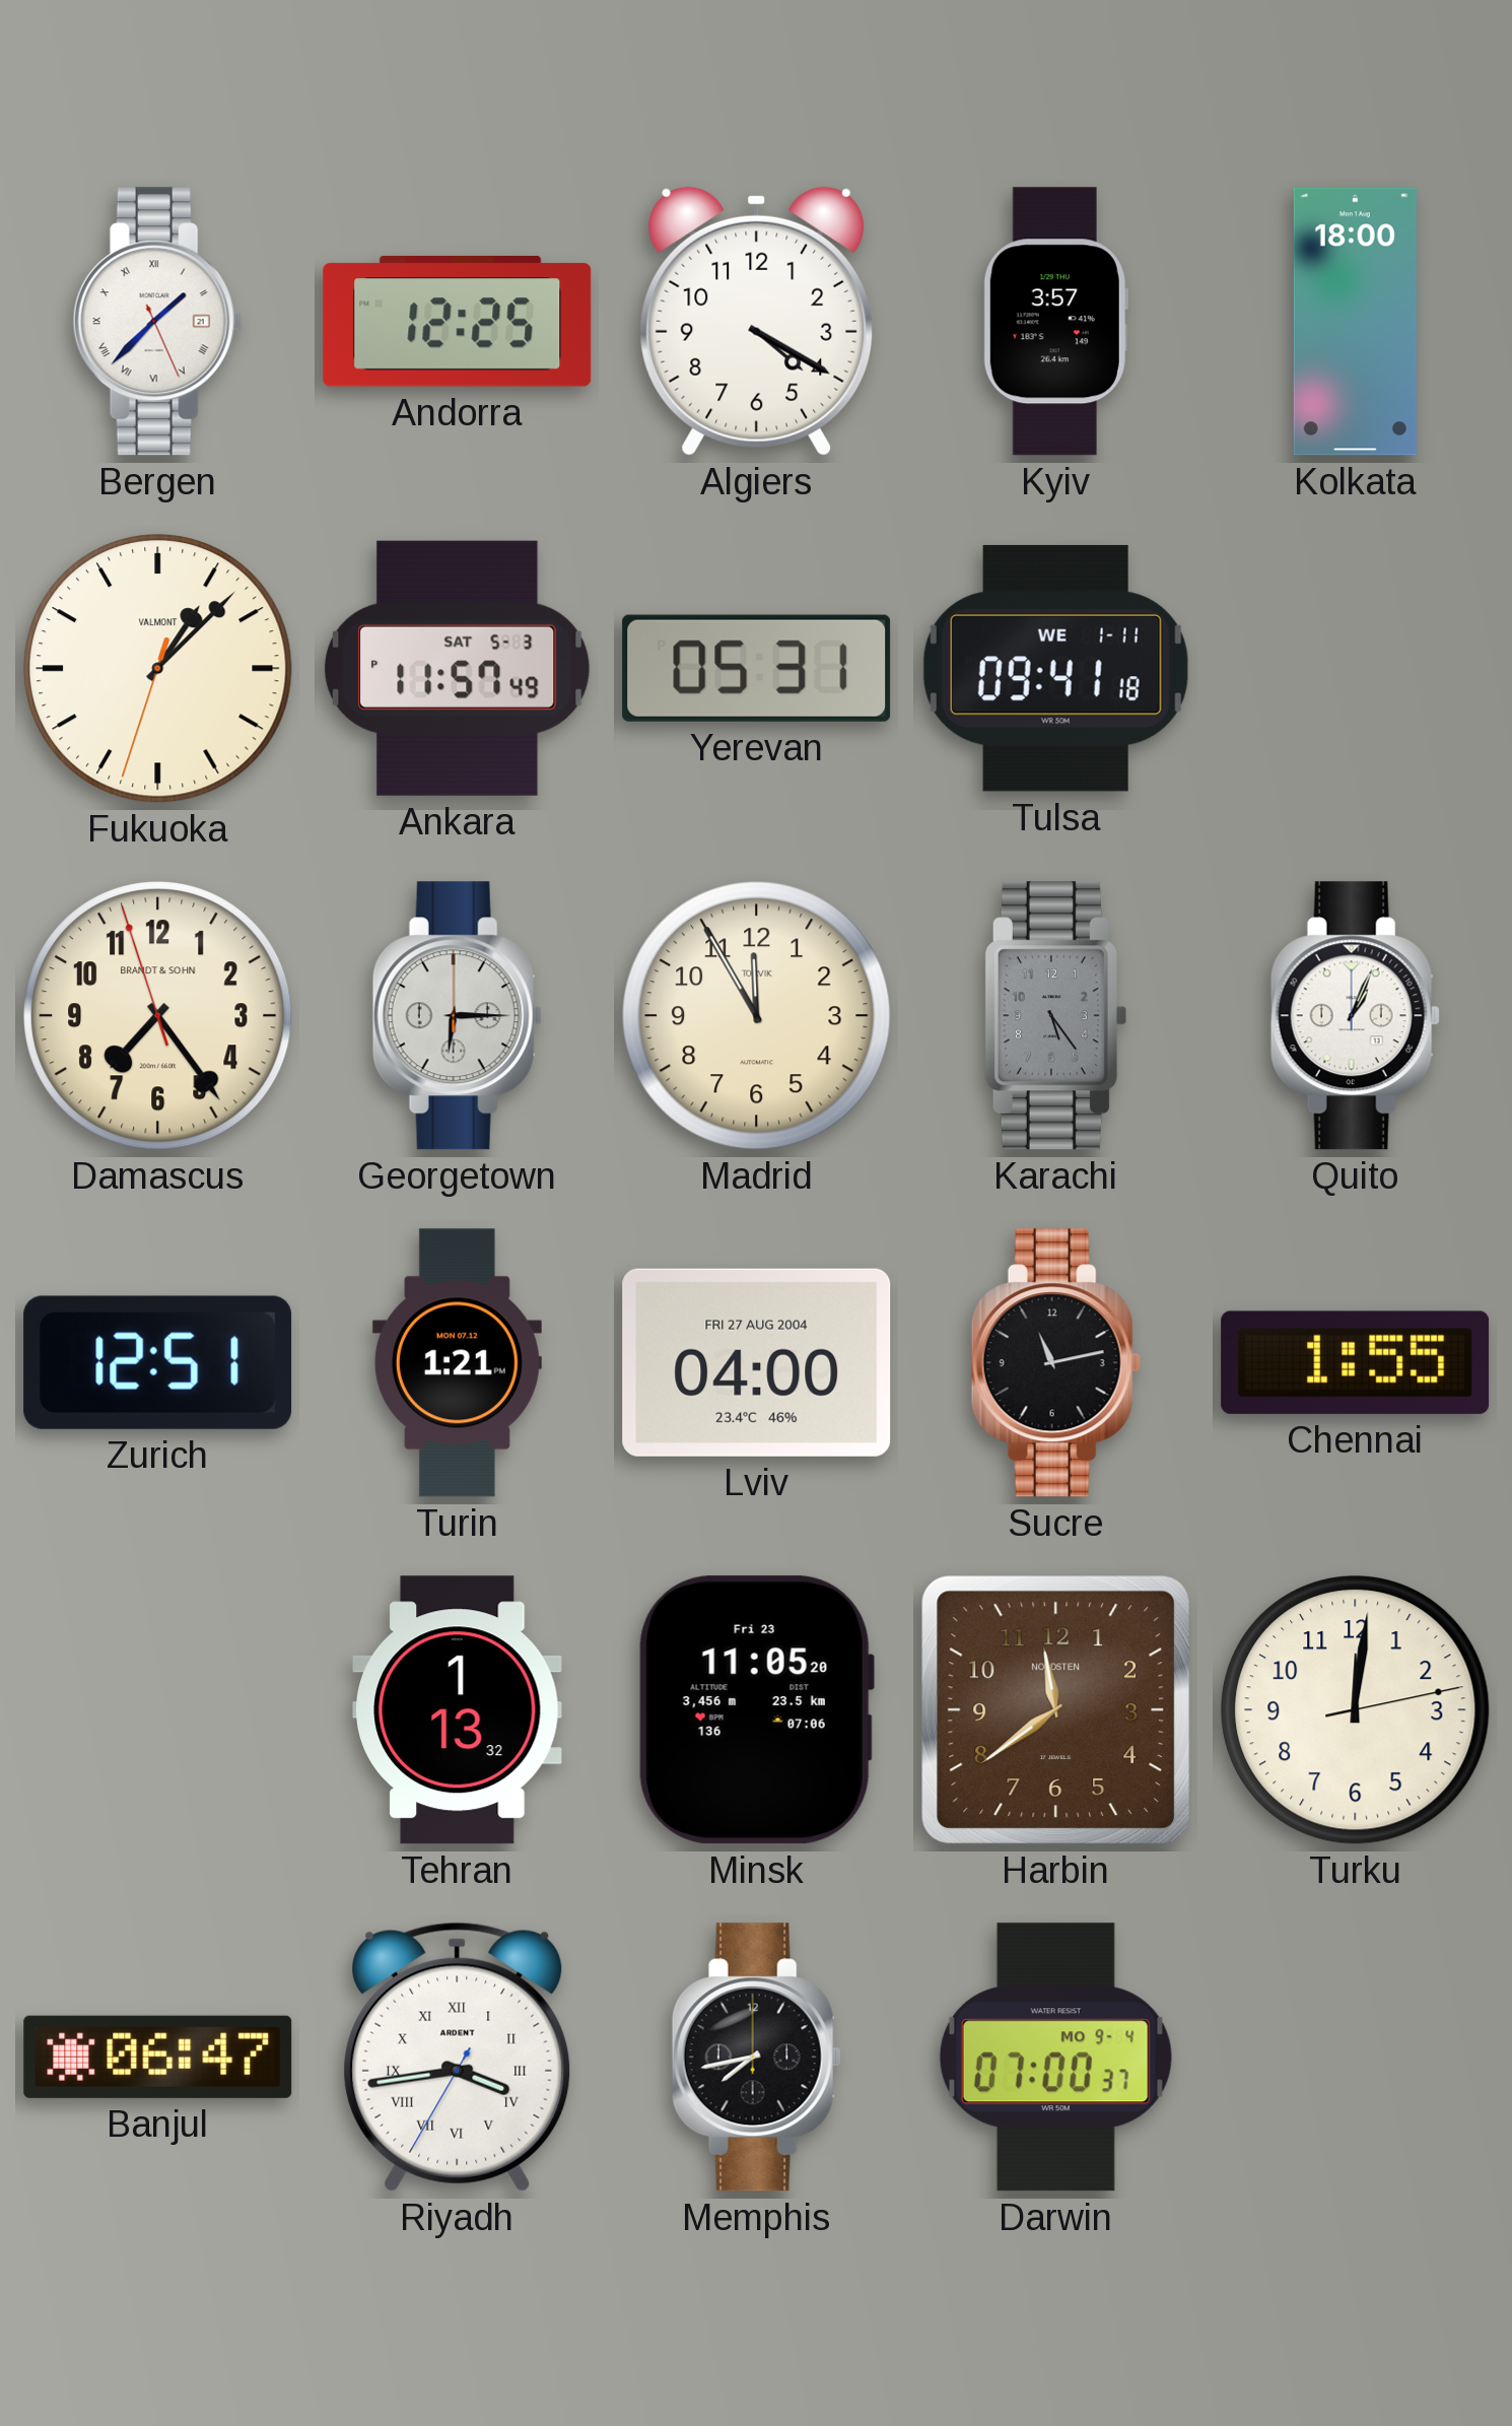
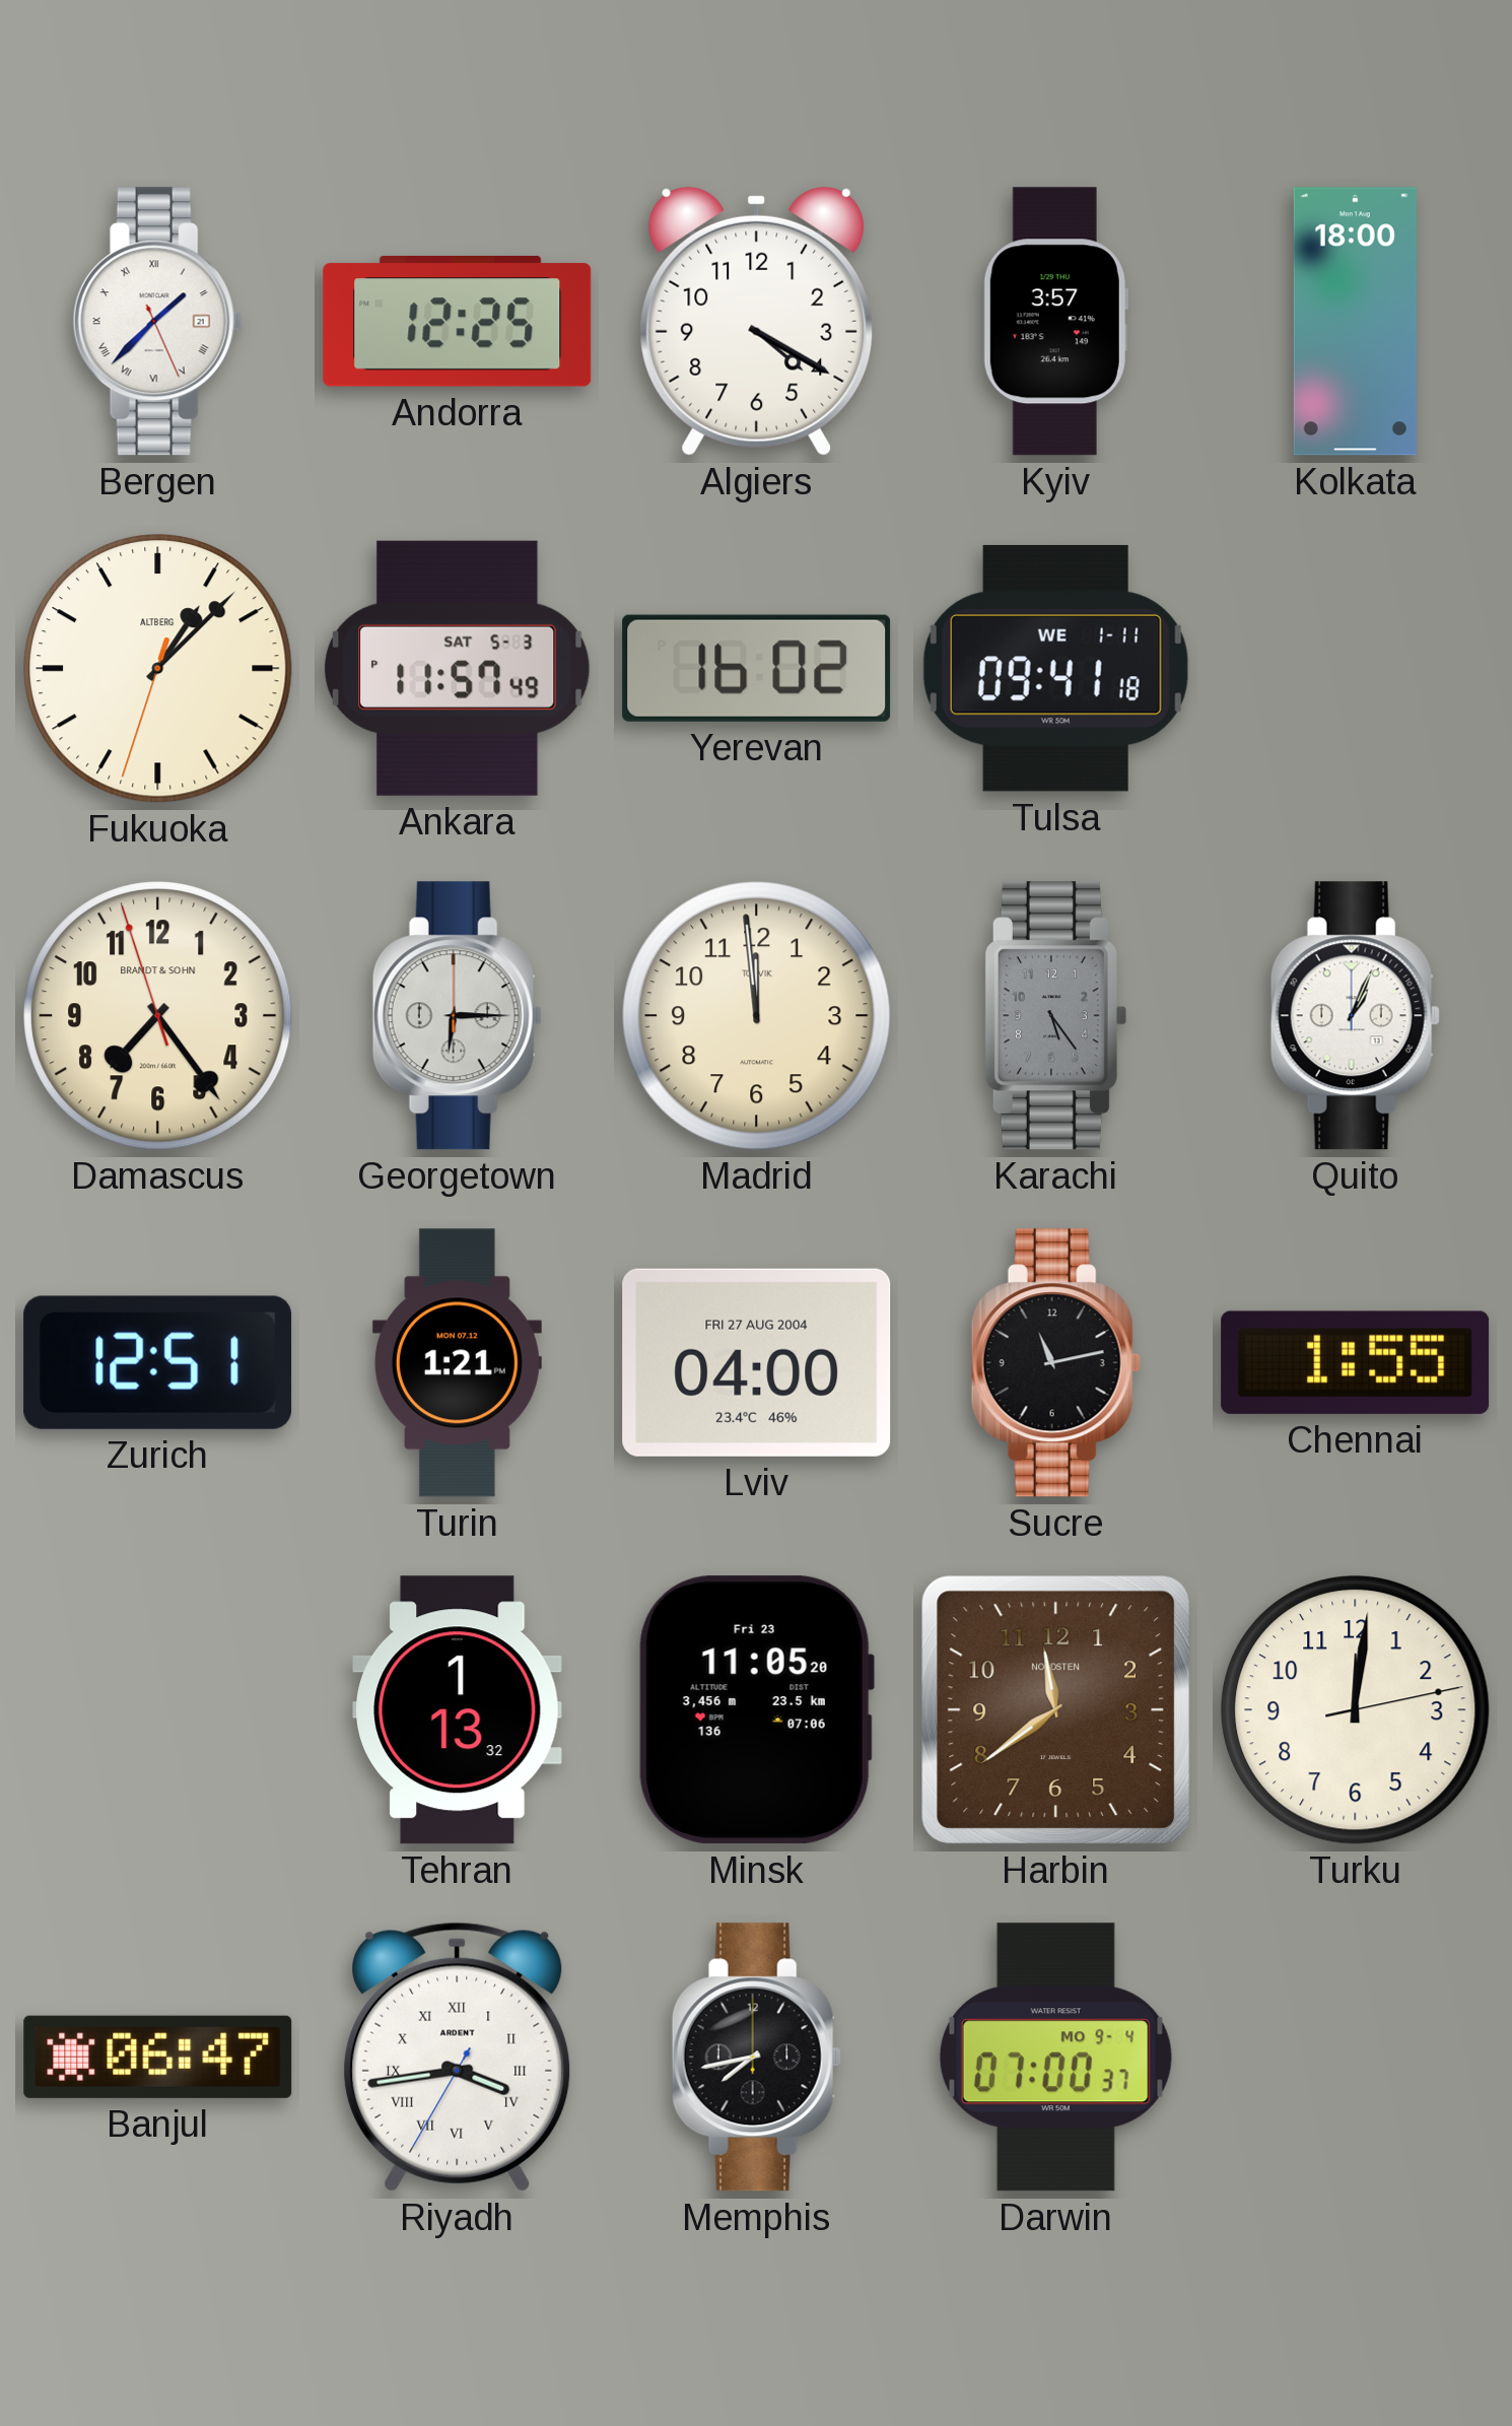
Fukuoka brand: VALMONT -> ALTBERG (158, 669)
Yerevan: 05:31 -> 16:02 (757, 668)
Madrid: 11:55 -> 11:59 (757, 1016)
